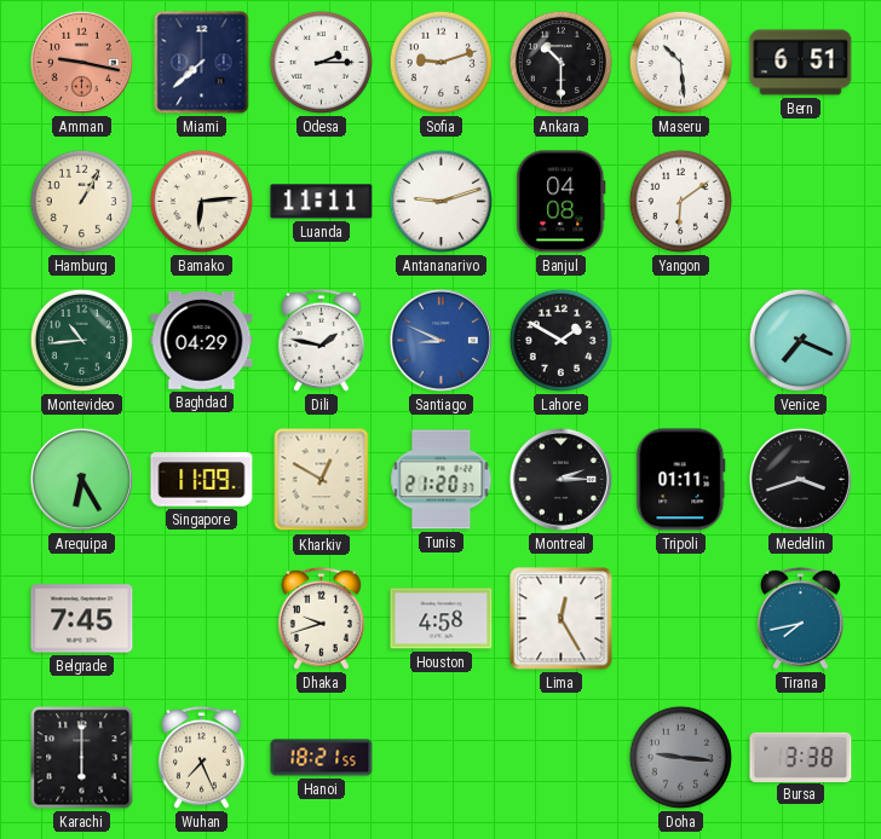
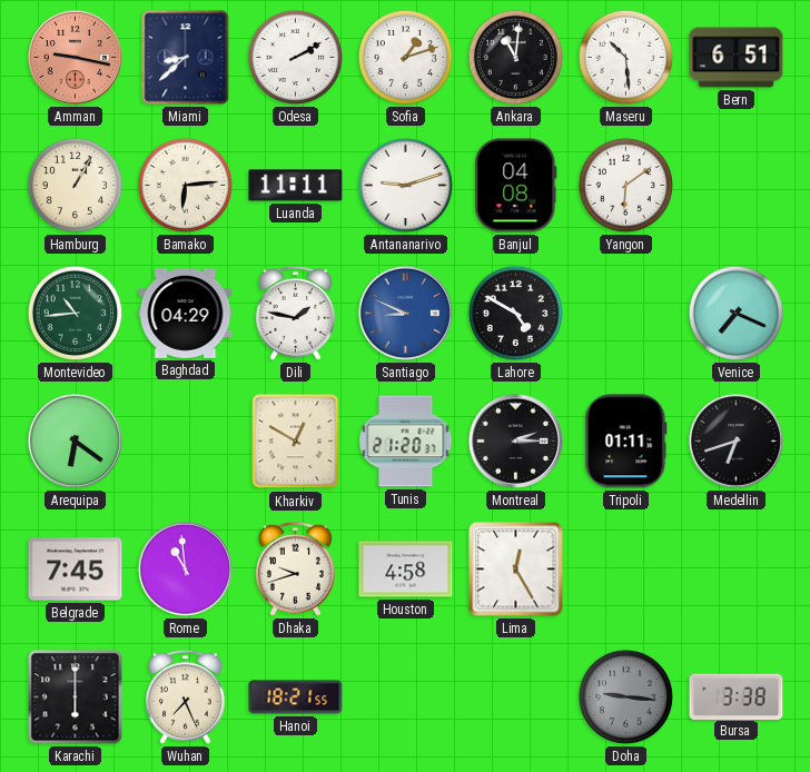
Miami: 7:38 -> 8:38 (186, 58)
Odesa: 2:15 -> 2:10 (295, 57)
Sofia: 9:12 -> 1:12 (405, 57)
Ankara: 10:30 -> 11:01 (515, 57)
Lahore: 1:50 -> 4:50 (515, 313)
Arequipa: 6:25 -> 6:21 (75, 441)
Singapore: 11:09 -> none (202, 480)
Medellin: 3:42 -> 6:42 (735, 441)
Rome: none -> 10:59 (185, 568)
Tirana: 7:43 -> none (800, 618)
